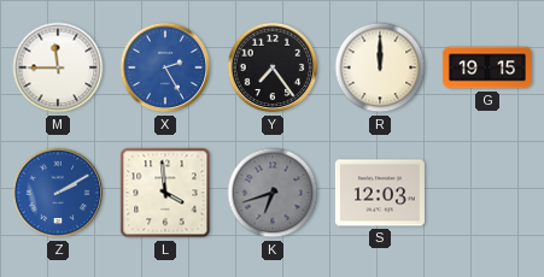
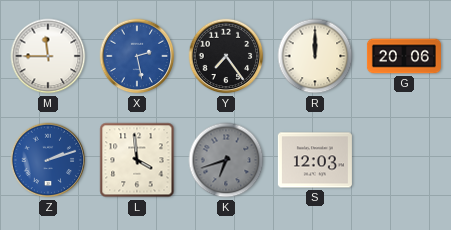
X: 2:25 -> 2:28 (137, 56)
G: 19:15 -> 20:06 (404, 56)
Z: 2:10 -> 2:12 (48, 160)
